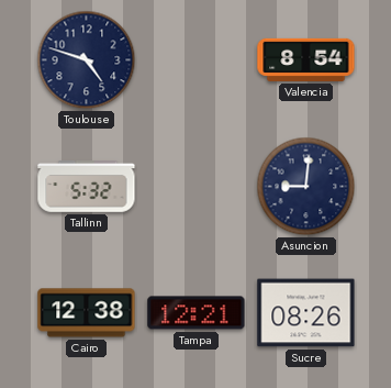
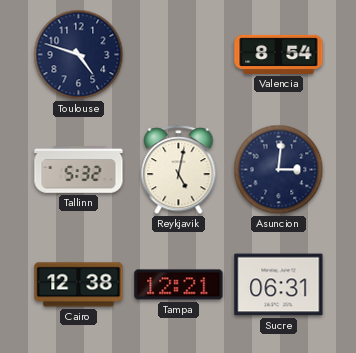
Reykjavik: none -> 5:02 (179, 171)
Asuncion: 9:01 -> 3:01 (279, 170)
Sucre: 08:26 -> 06:31 (279, 285)
